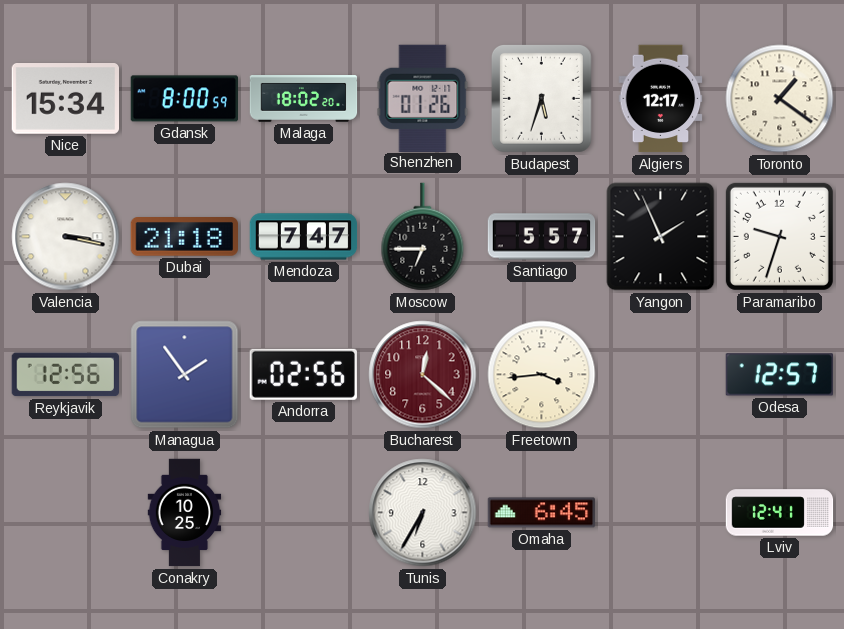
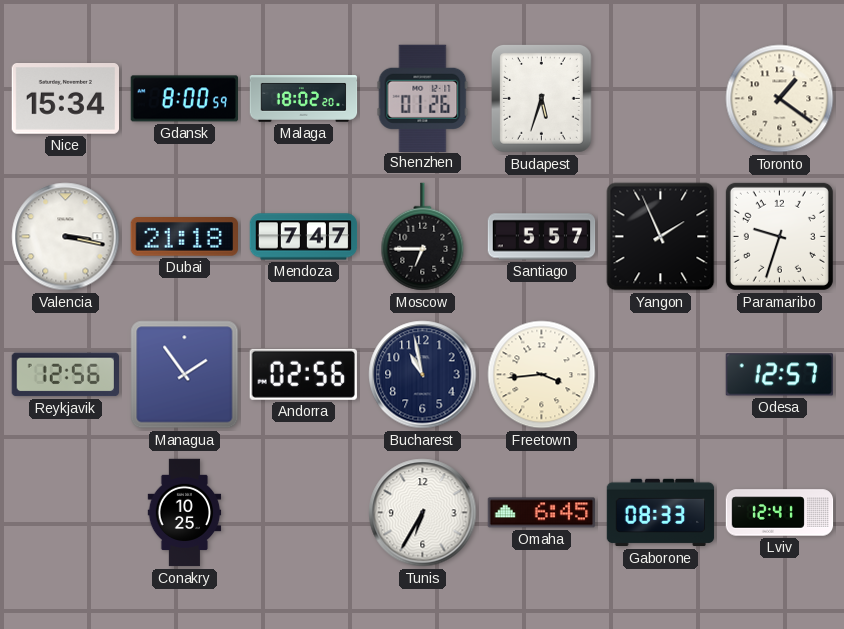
Algiers: 12:17 -> none (661, 99)
Bucharest: 12:22 -> 10:58 (423, 375)
Bucharest dial: burgundy -> navy (423, 375)
Gaborone: none -> 08:33 (661, 513)
